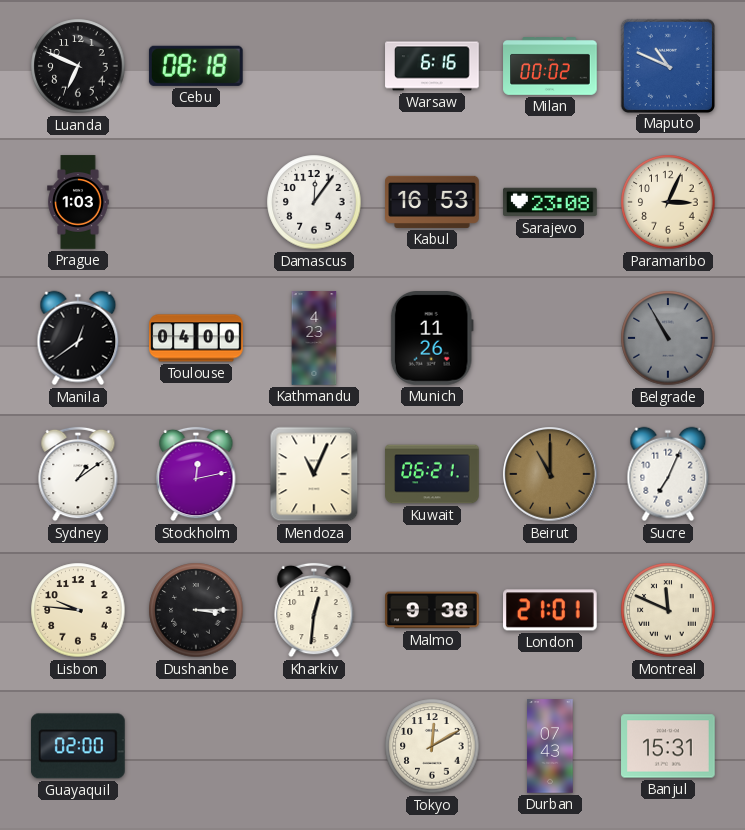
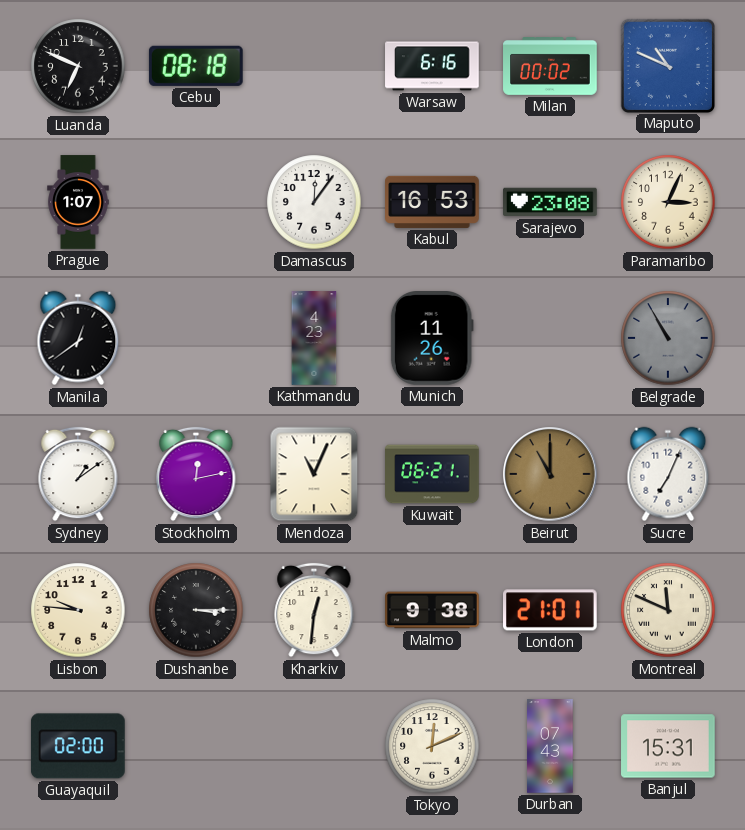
Prague: 1:03 -> 1:07 (78, 202)
Toulouse: 04:00 -> none (196, 338)
Tokyo: 12:10 -> 12:11 (432, 746)
